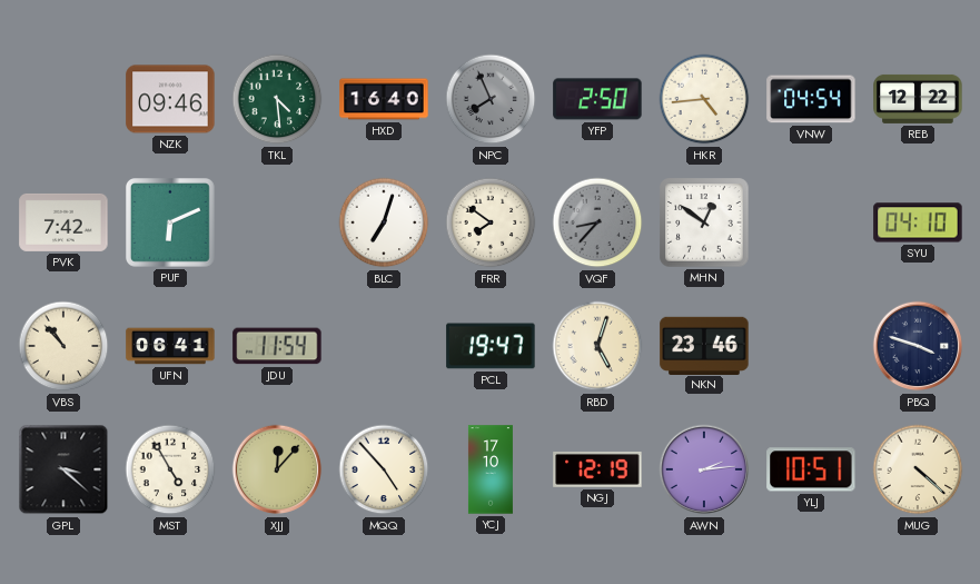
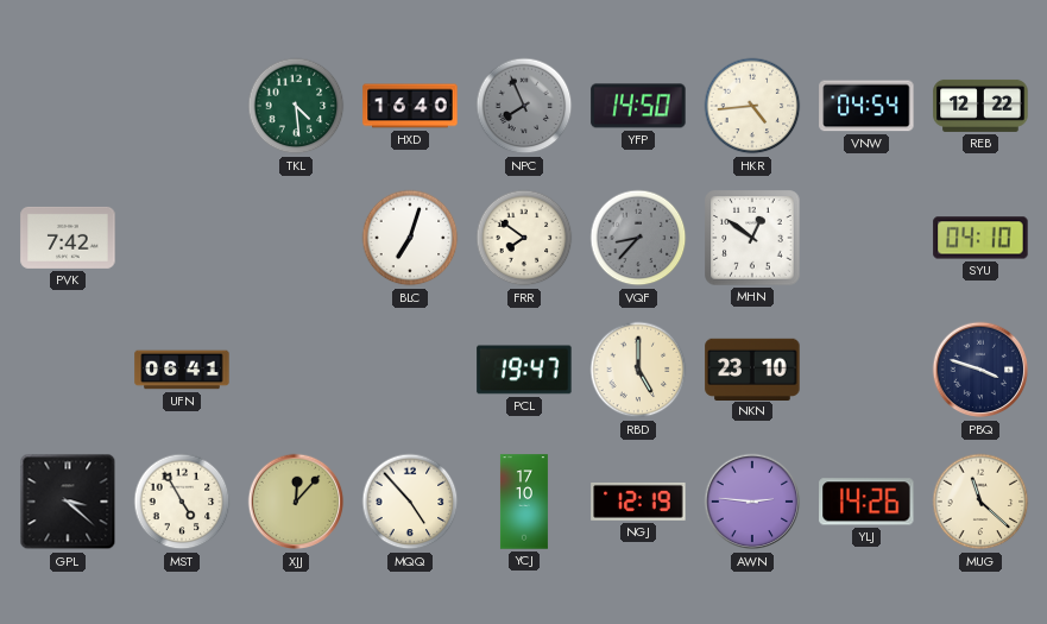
NZK: 09:46 -> none (170, 99)
YFP: 2:50 -> 14:50 (638, 106)
PUF: 6:11 -> none (171, 224)
VBS: 10:53 -> none (63, 346)
JDU: 11:54 -> none (277, 346)
RBD: 5:03 -> 5:00 (638, 370)
NKN: 23:46 -> 23:10 (752, 368)
AWN: 2:14 -> 2:46 (752, 502)
YLJ: 10:51 -> 14:26 (866, 502)
MUG: 4:22 -> 11:22 (980, 502)
